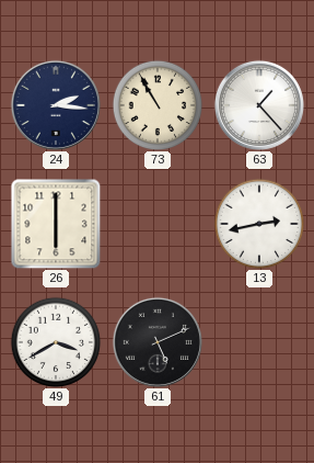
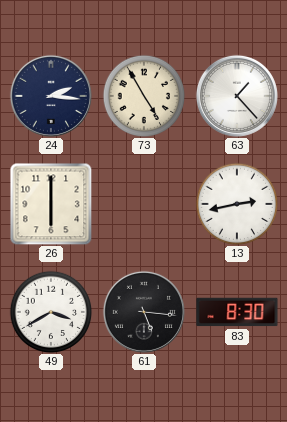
73: 10:55 -> 4:55 (144, 96)
61: 5:11 -> 5:16 (144, 312)
83: none -> 8:30 (237, 312)
